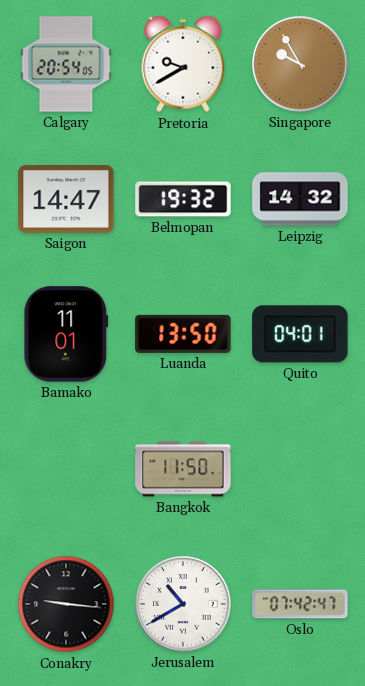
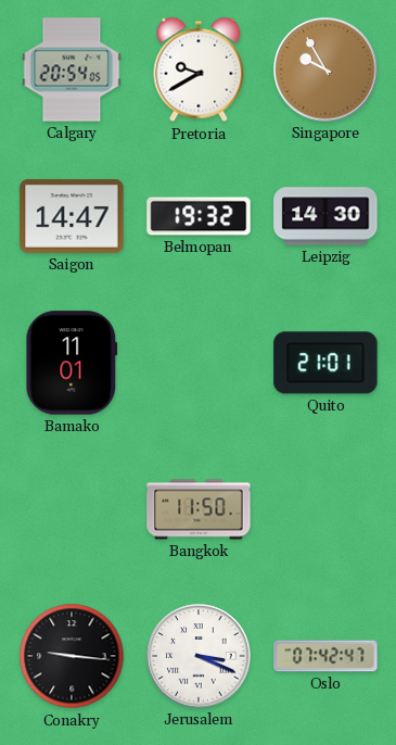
Leipzig: 14:32 -> 14:30 (325, 216)
Luanda: 13:50 -> none (183, 334)
Quito: 04:01 -> 21:01 (325, 363)
Jerusalem: 10:40 -> 3:19 (199, 656)
